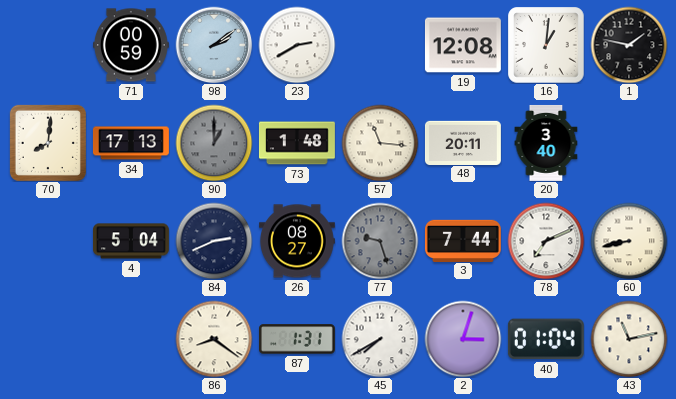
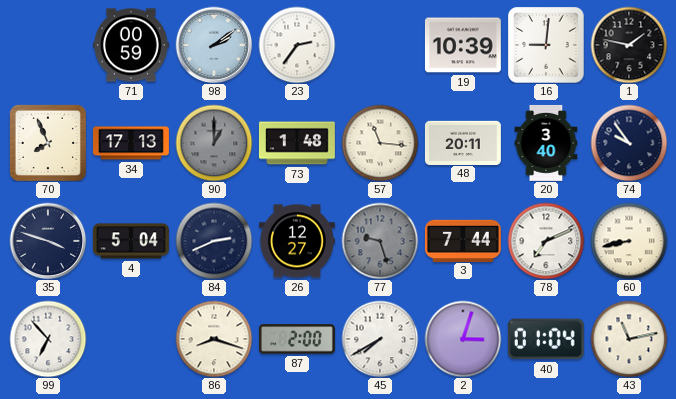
23: 2:40 -> 2:36 (297, 45)
19: 12:08 -> 10:39 (463, 45)
16: 1:01 -> 9:01 (546, 45)
70: 8:01 -> 7:56 (48, 143)
74: none -> 9:54 (629, 143)
35: none -> 3:48 (48, 241)
26: 08:27 -> 12:27 (297, 241)
99: none -> 6:53 (48, 339)
86: 8:21 -> 8:18 (214, 339)
87: 1:31 -> 2:00 (297, 339)
